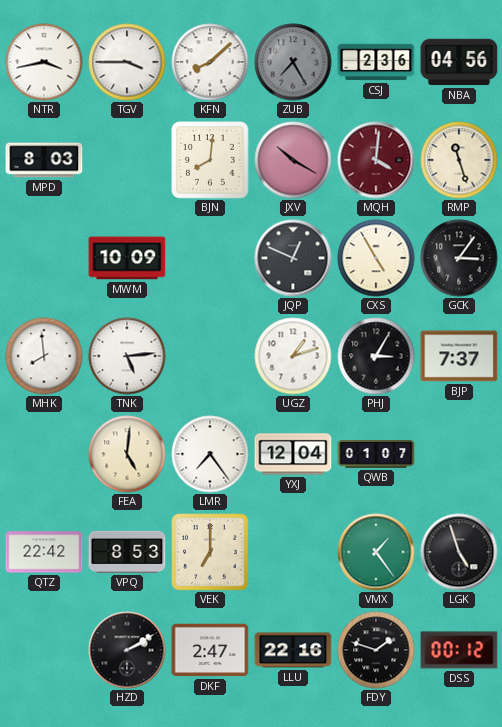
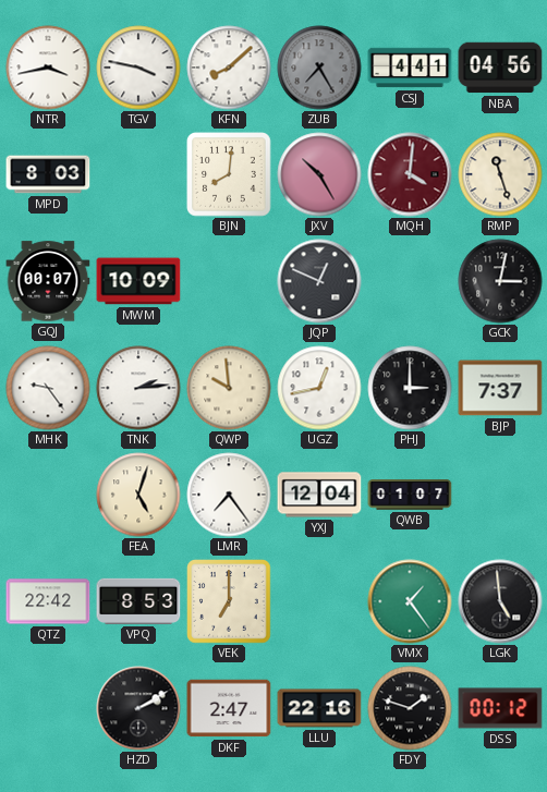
TGV: 3:45 -> 3:47 (138, 68)
CSJ: 2:36 -> 4:41 (410, 68)
JXV: 10:20 -> 10:25 (319, 174)
GQJ: none -> 00:07 (48, 281)
CXS: 4:55 -> none (376, 258)
GCK: 3:06 -> 3:02 (500, 281)
MHK: 7:59 -> 9:24 (48, 388)
TNK: 5:14 -> 2:14 (138, 388)
QWP: none -> 9:59 (229, 388)
UGZ: 1:12 -> 12:43 (319, 388)
PHJ: 3:05 -> 3:00 (410, 388)
FEA: 5:01 -> 5:03 (138, 495)
LGK: 4:57 -> 4:59 (500, 601)
